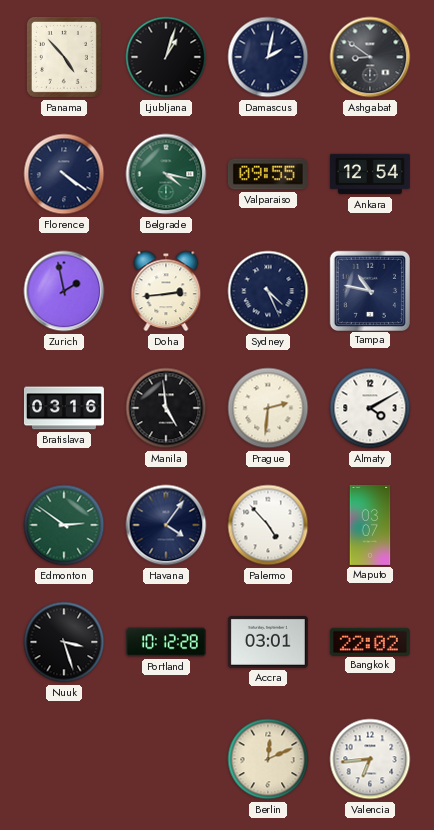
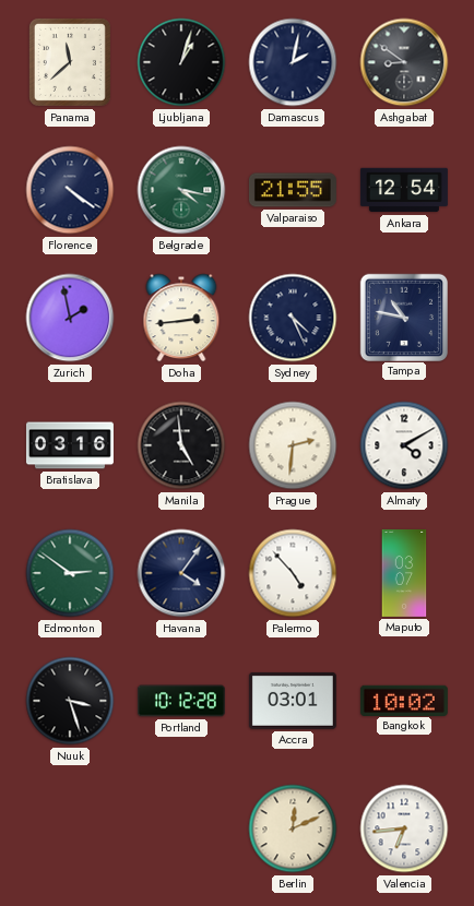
Panama: 4:53 -> 11:38 (70, 62)
Valparaiso: 09:55 -> 21:55 (293, 190)
Bangkok: 22:02 -> 10:02 (404, 700)
